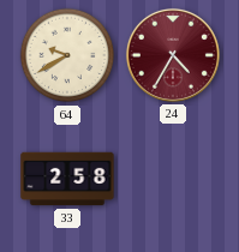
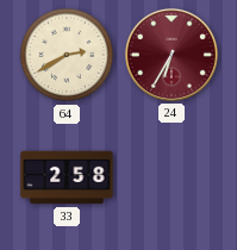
64: 9:40 -> 2:40 (67, 55)
24: 4:35 -> 6:35 (171, 55)
